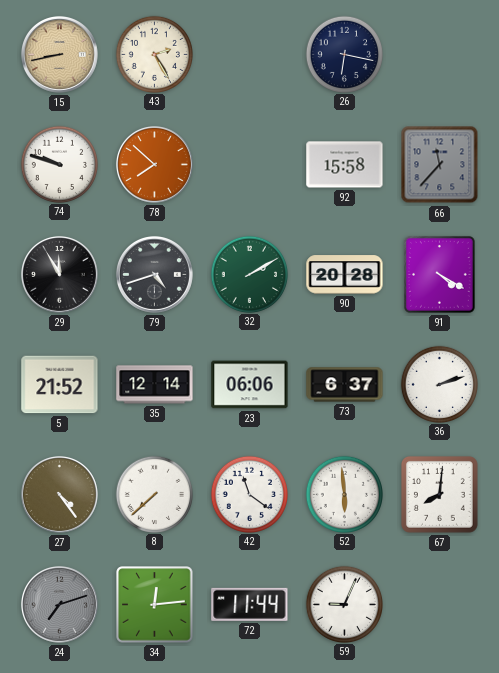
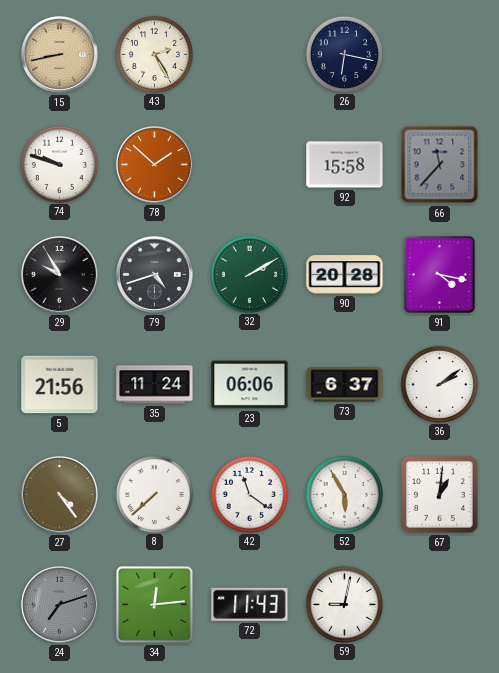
78: 7:52 -> 1:52 (154, 164)
29: 11:55 -> 9:55 (59, 274)
91: 4:20 -> 4:17 (439, 274)
5: 21:52 -> 21:56 (60, 385)
35: 12:14 -> 11:24 (155, 385)
36: 2:12 -> 2:09 (439, 384)
52: 5:59 -> 5:55 (344, 494)
67: 8:01 -> 1:01 (439, 494)
72: 11:44 -> 11:43 (250, 604)
59: 9:04 -> 9:02 (344, 604)
